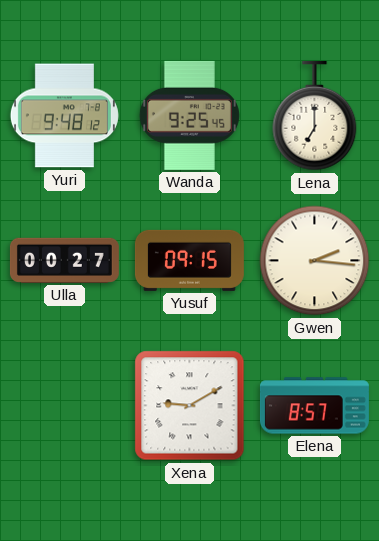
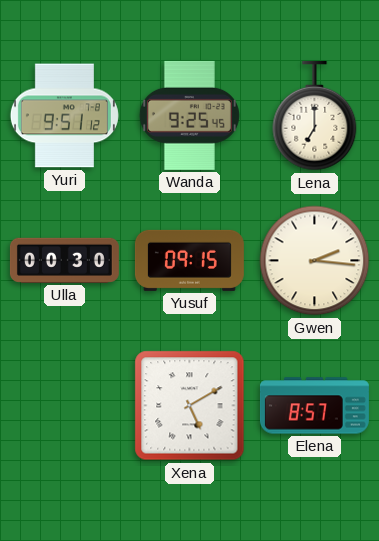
Yuri: 9:48 -> 9:51 (64, 116)
Ulla: 00:27 -> 00:30 (64, 260)
Xena: 9:10 -> 5:10 (190, 406)
